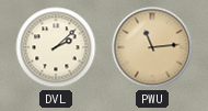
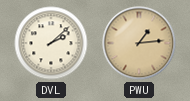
PWU: 11:14 -> 1:14 (139, 43)
